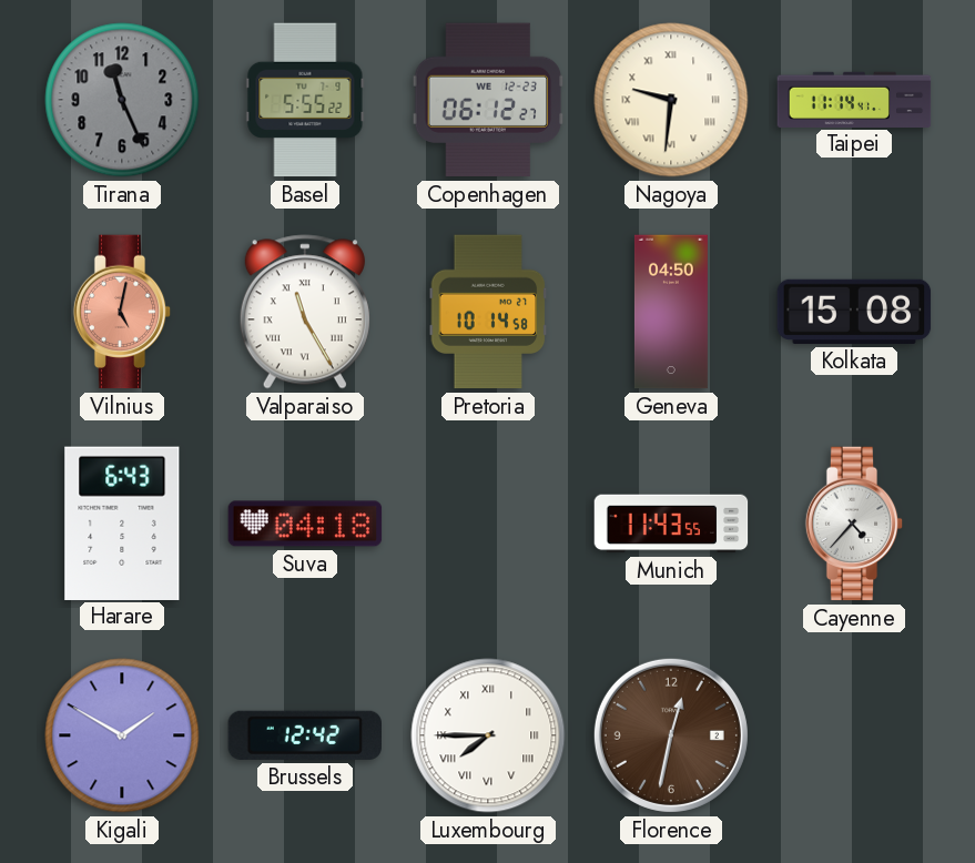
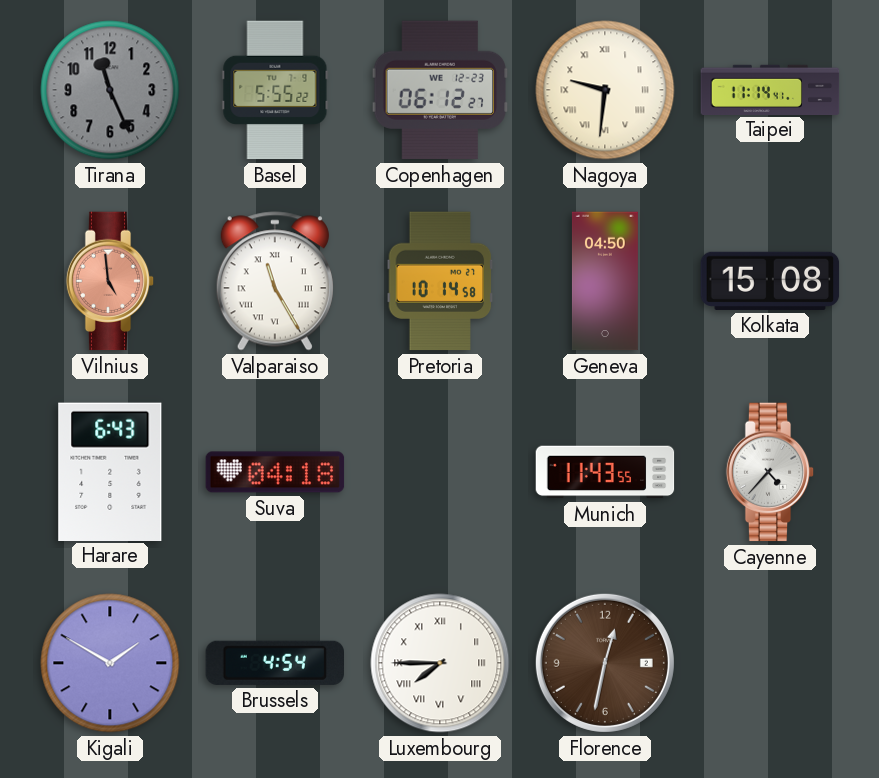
Vilnius: 5:02 -> 4:59 (110, 281)
Brussels: 12:42 -> 4:54 (274, 663)
